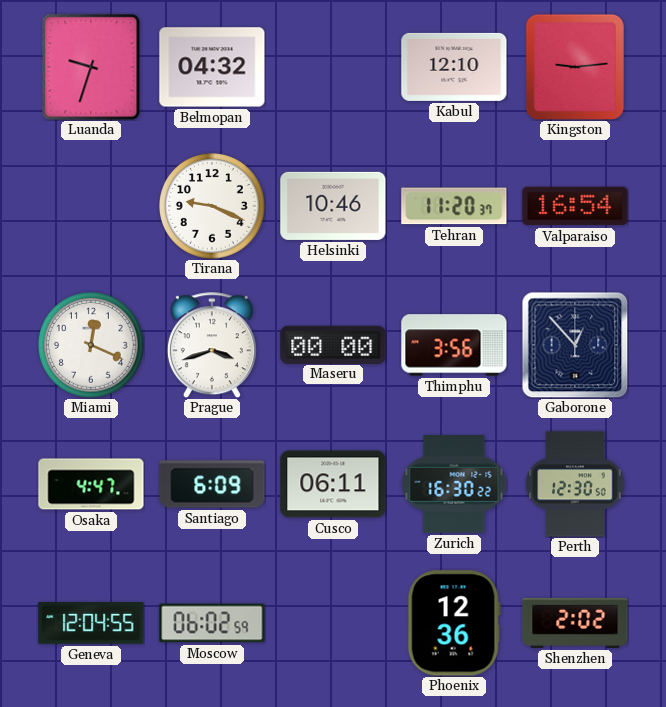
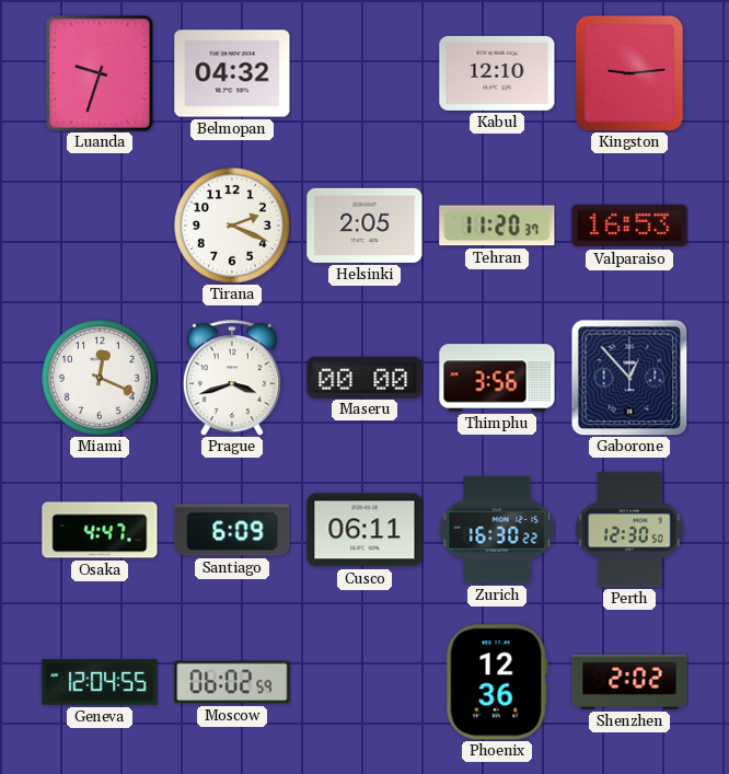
Tirana: 9:19 -> 2:19 (233, 227)
Helsinki: 10:46 -> 2:05 (364, 226)
Valparaiso: 16:54 -> 16:53 (629, 226)
